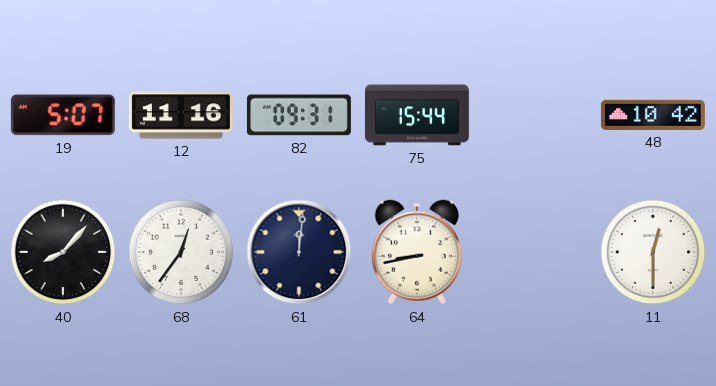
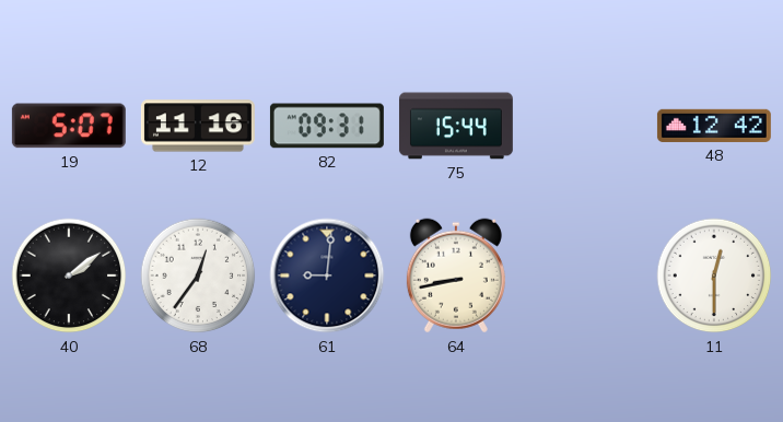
48: 10:42 -> 12:42 (714, 126)
40: 8:07 -> 2:09 (69, 276)
61: 12:01 -> 9:01 (327, 276)
